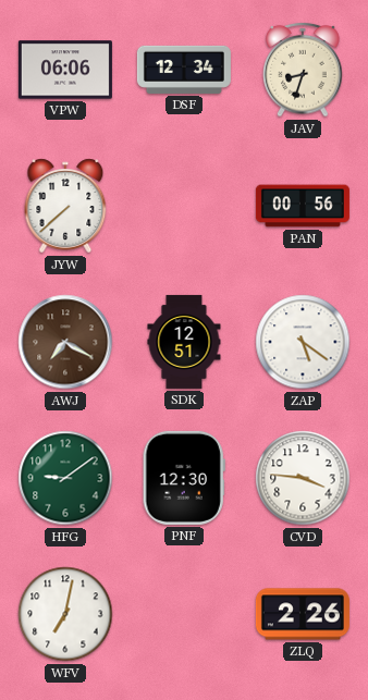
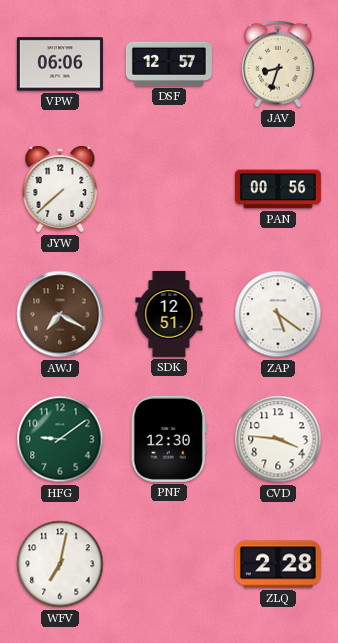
DSF: 12:34 -> 12:57 (169, 64)
ZLQ: 2:26 -> 2:28 (278, 564)
